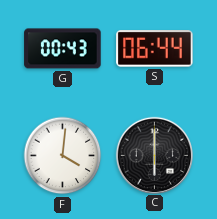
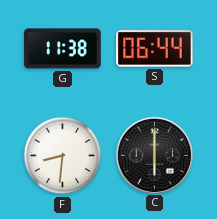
G: 00:43 -> 11:38 (63, 49)
F: 4:01 -> 8:31 (63, 156)
